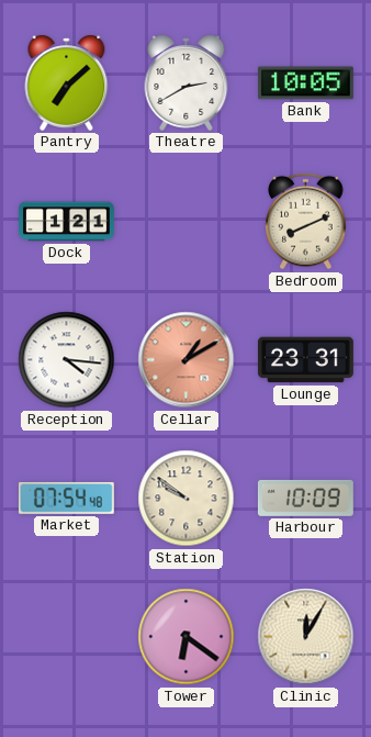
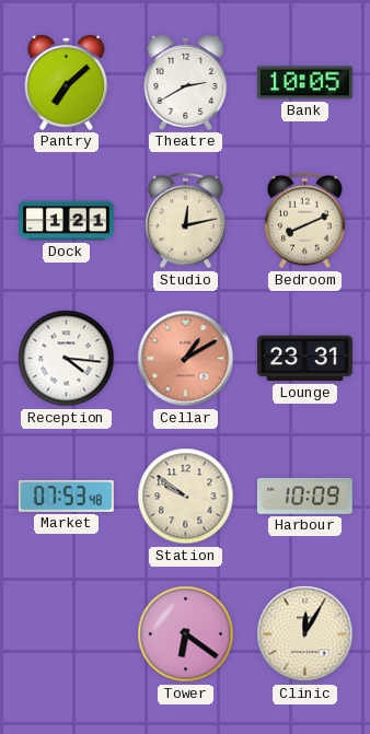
Studio: none -> 12:13 (186, 221)
Market: 07:54 -> 07:53 (66, 496)
